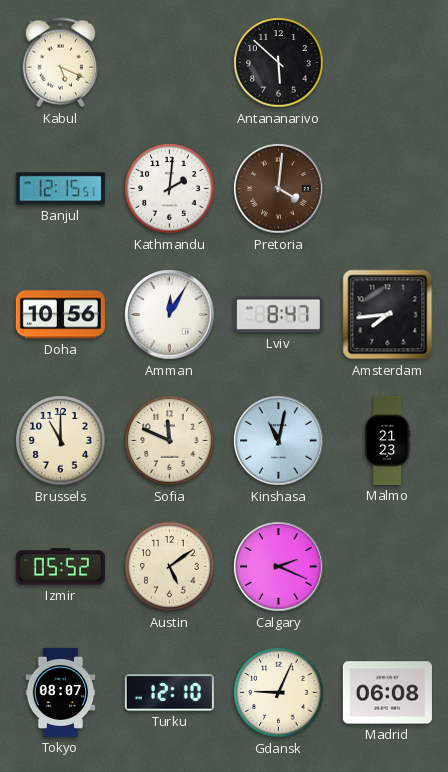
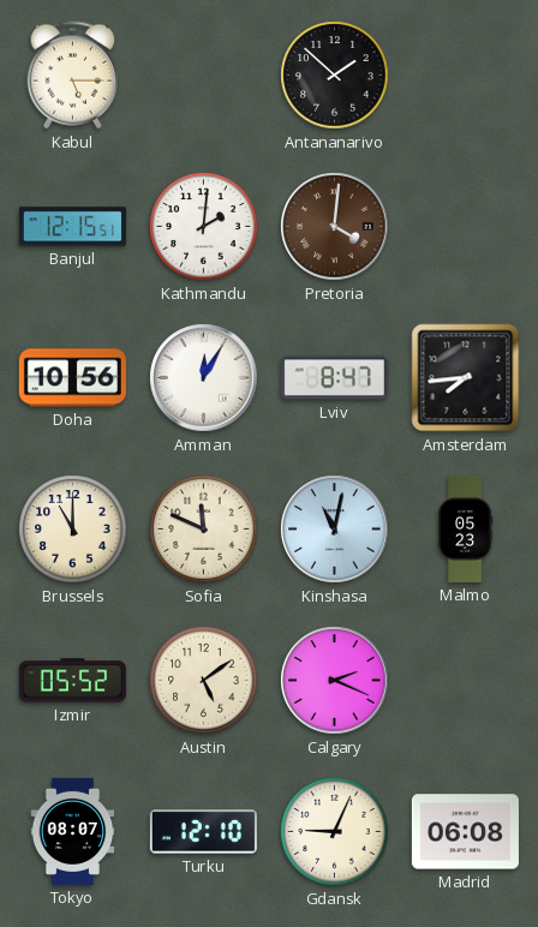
Kabul: 5:19 -> 5:15 (73, 76)
Antananarivo: 5:52 -> 1:52 (335, 76)
Malmo: 21:23 -> 05:23 (466, 528)
